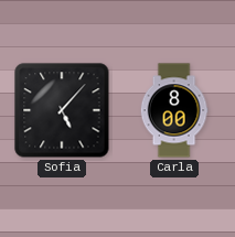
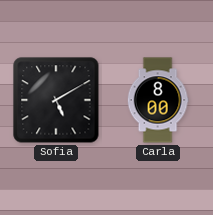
Sofia: 5:07 -> 5:10 (56, 100)
